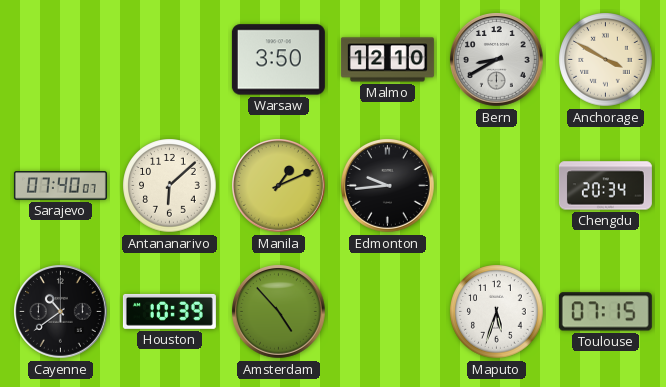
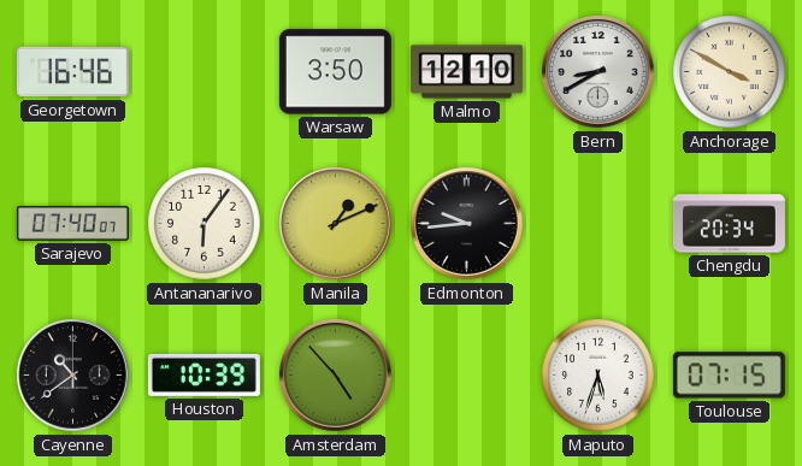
Georgetown: none -> 16:46 (72, 72)
Antananarivo: 6:08 -> 6:06 (205, 224)
